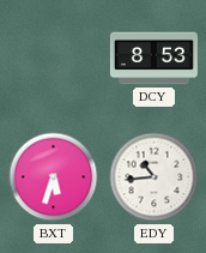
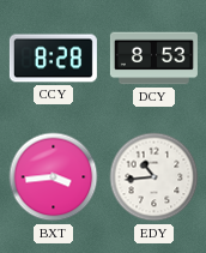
CCY: none -> 8:28 (53, 59)
BXT: 5:33 -> 3:44 (54, 177)
